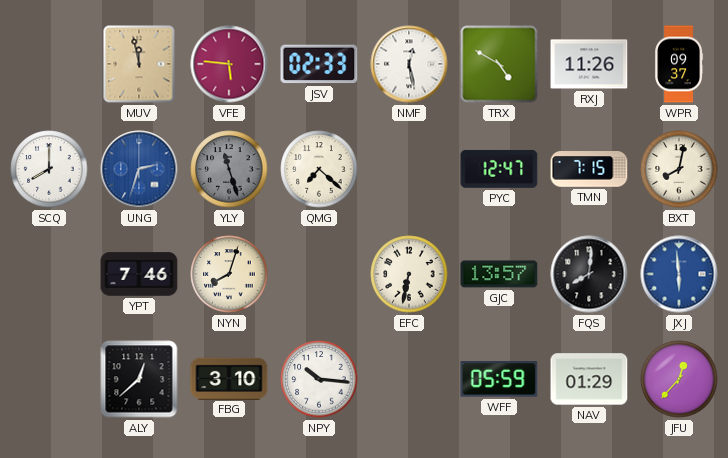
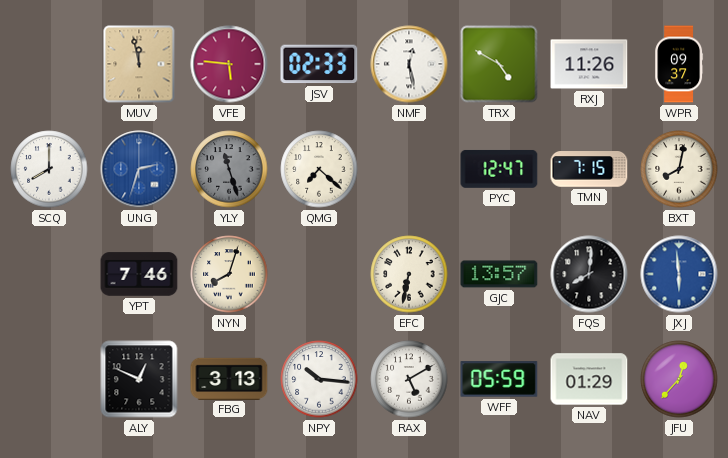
ALY: 12:38 -> 12:49 (139, 379)
FBG: 3:10 -> 3:13 (229, 378)
RAX: none -> 5:10 (409, 379)
